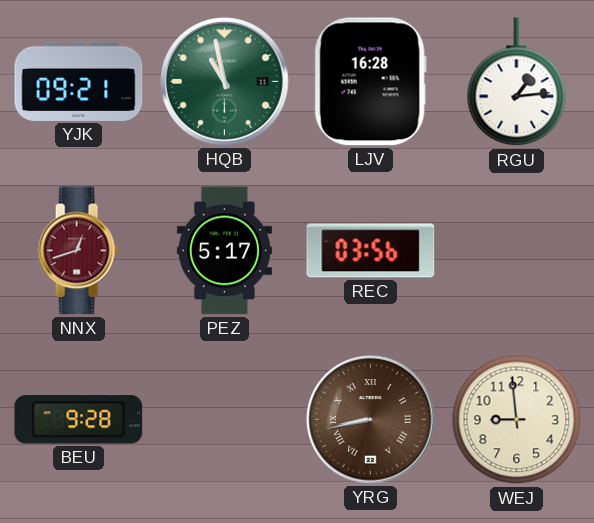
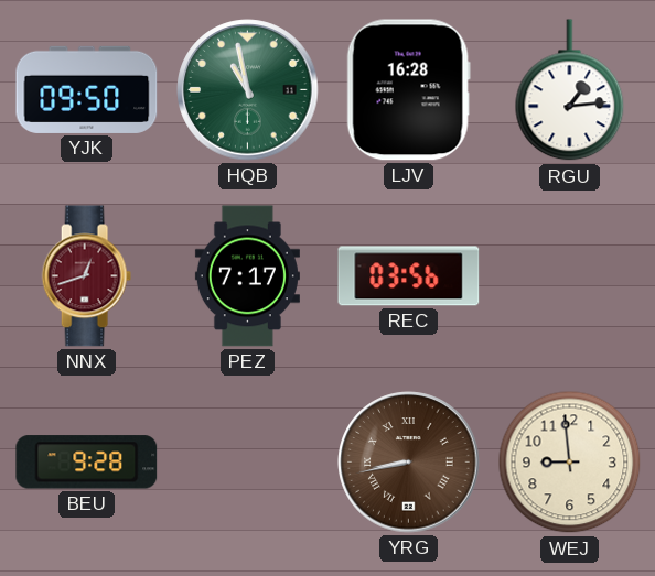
YJK: 09:21 -> 09:50 (87, 89)
PEZ: 5:17 -> 7:17 (247, 276)
